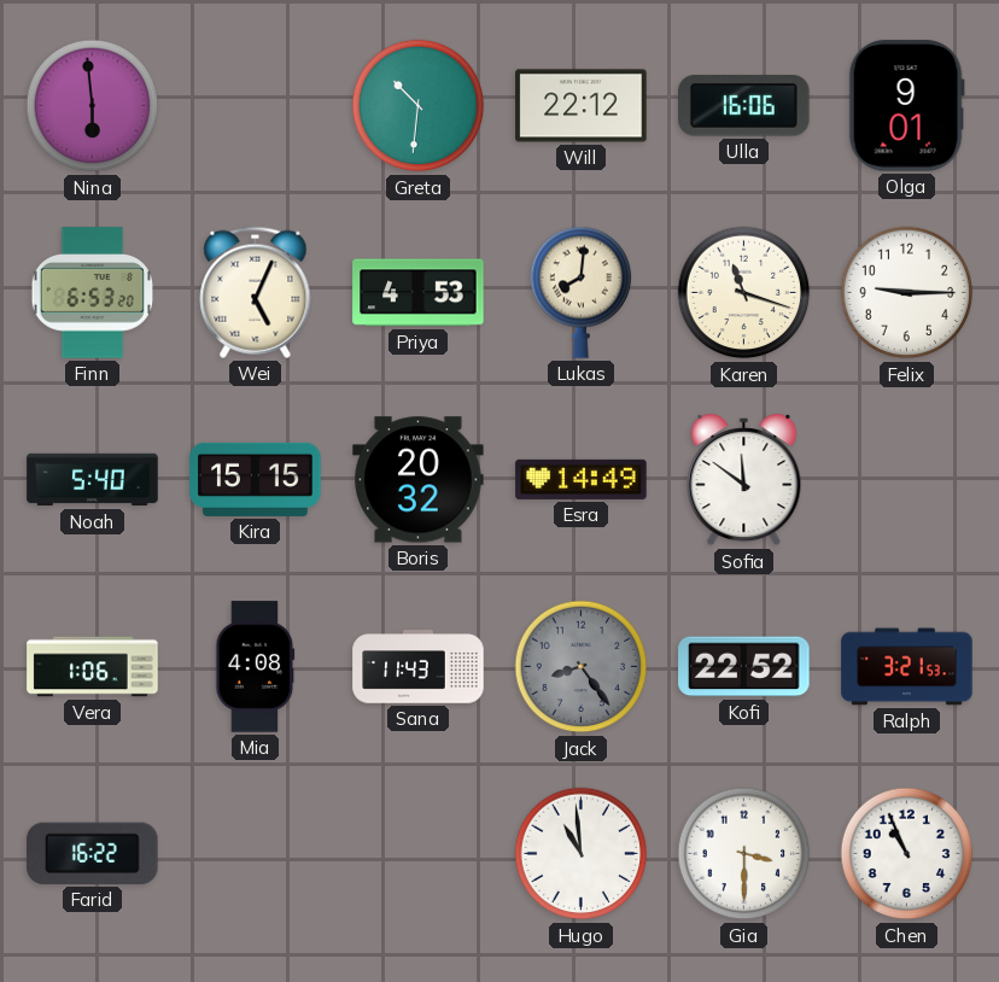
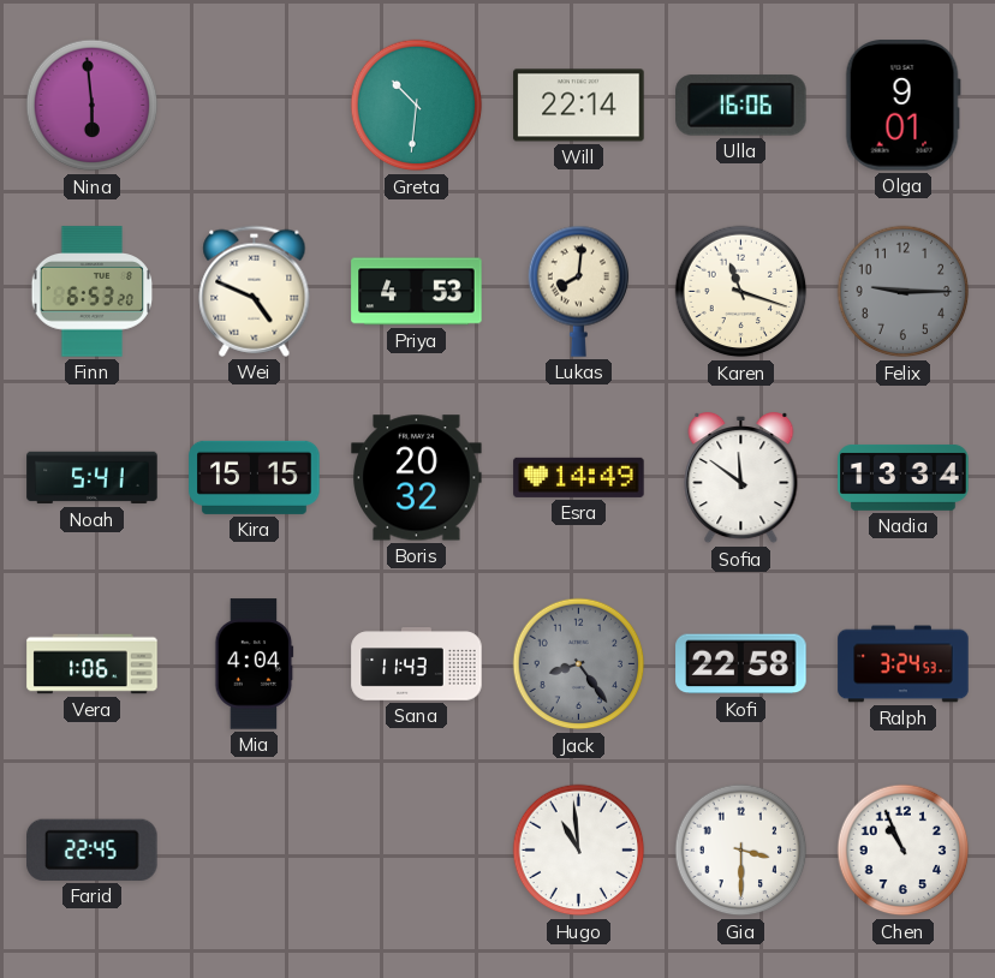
Will: 22:12 -> 22:14 (579, 106)
Wei: 5:04 -> 4:49 (255, 291)
Felix dial: white -> grey (904, 292)
Noah: 5:40 -> 5:41 (93, 478)
Nadia: none -> 13:34 (904, 477)
Mia: 4:08 -> 4:04 (255, 664)
Kofi: 22:52 -> 22:58 (741, 664)
Ralph: 3:21 -> 3:24 (904, 664)
Farid: 16:22 -> 22:45 (93, 849)
